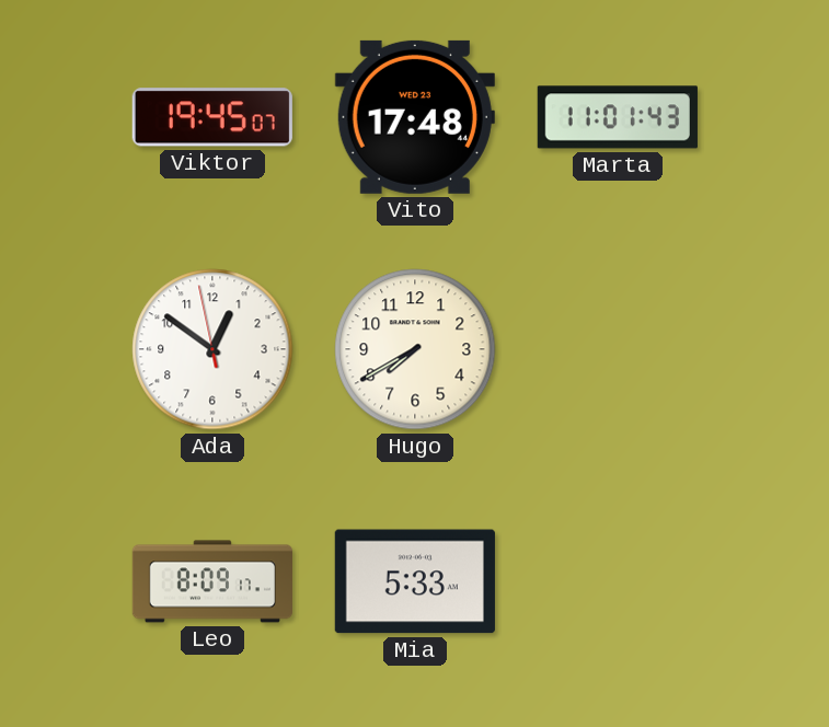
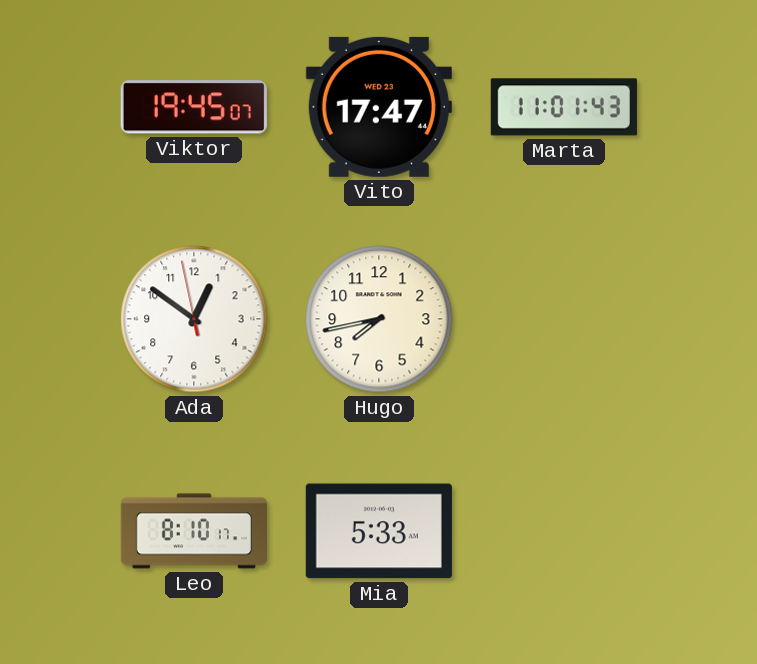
Vito: 17:48 -> 17:47 (379, 107)
Hugo: 7:40 -> 7:43 (379, 319)
Leo: 8:09 -> 8:10 (193, 531)
